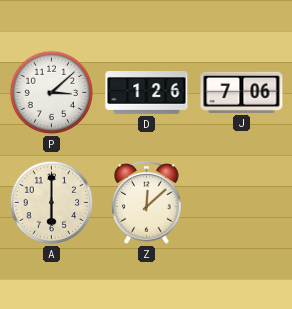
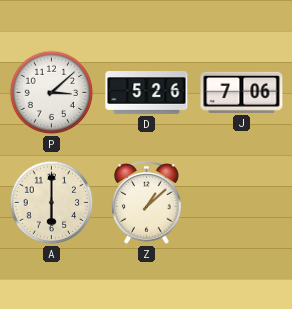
D: 1:26 -> 5:26 (147, 93)
Z: 12:08 -> 1:08 (147, 203)
